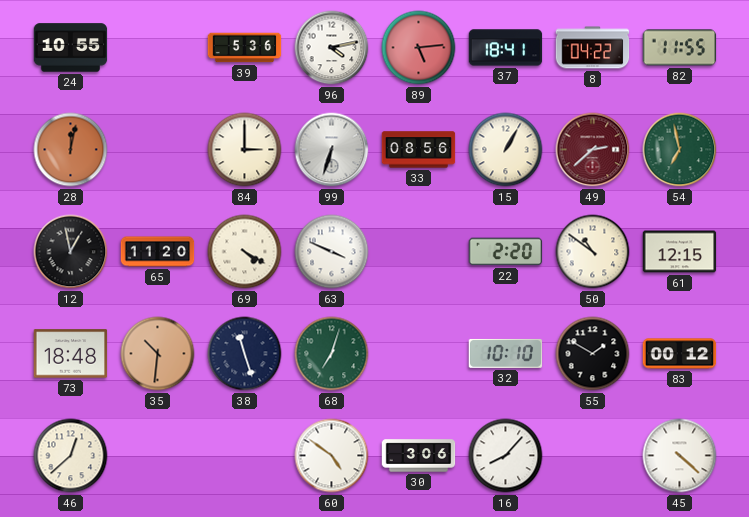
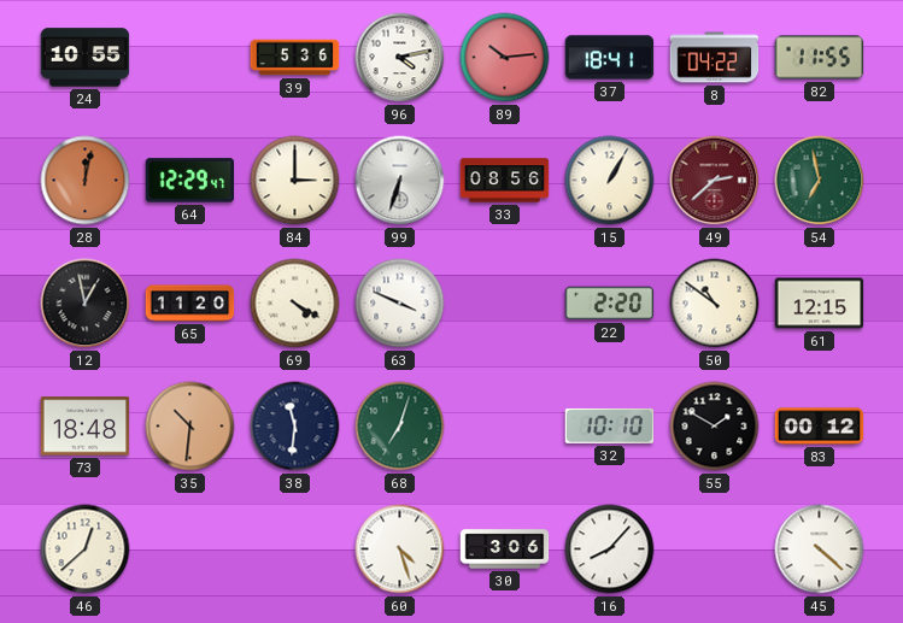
89: 5:14 -> 10:14 (505, 58)
64: none -> 12:29 (190, 181)
38: 11:27 -> 11:31 (295, 427)
60: 4:51 -> 4:27 (400, 549)
